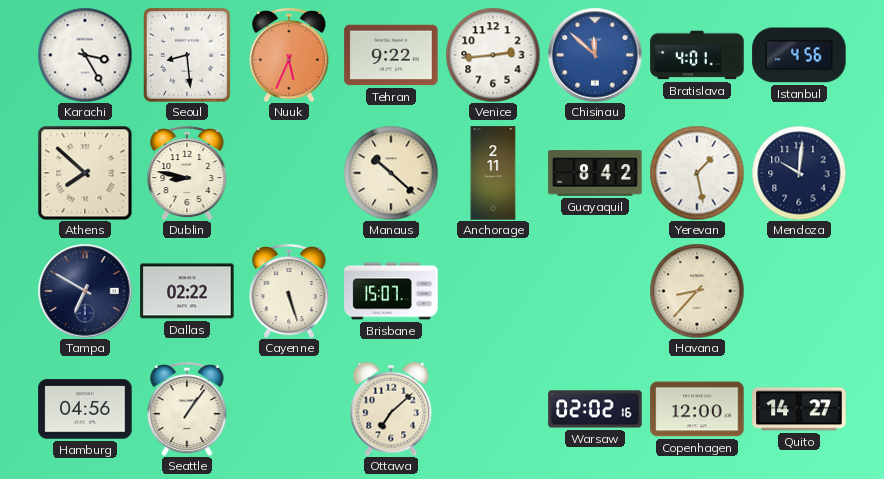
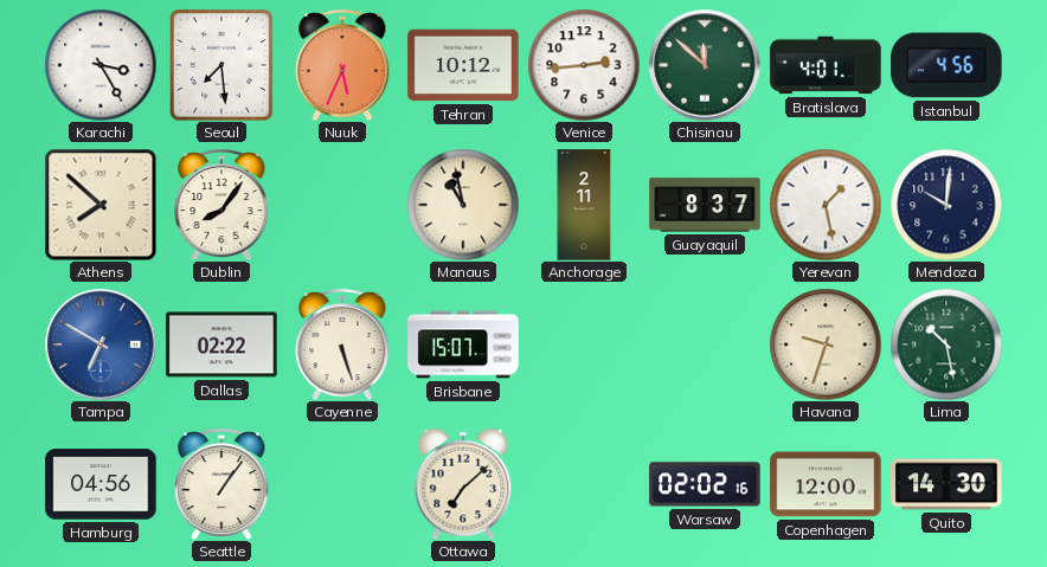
Seoul: 8:29 -> 7:29 (223, 66)
Tehran: 9:22 -> 10:12 (463, 65)
Chisinau dial: blue -> green (705, 65)
Dublin: 8:47 -> 8:06 (221, 205)
Manaus: 10:22 -> 10:58 (463, 205)
Guayaquil: 8:42 -> 8:37 (705, 205)
Tampa dial: navy -> blue (101, 344)
Havana: 8:37 -> 9:33 (826, 344)
Lima: none -> 10:28 (946, 344)
Quito: 14:27 -> 14:30 (946, 484)
